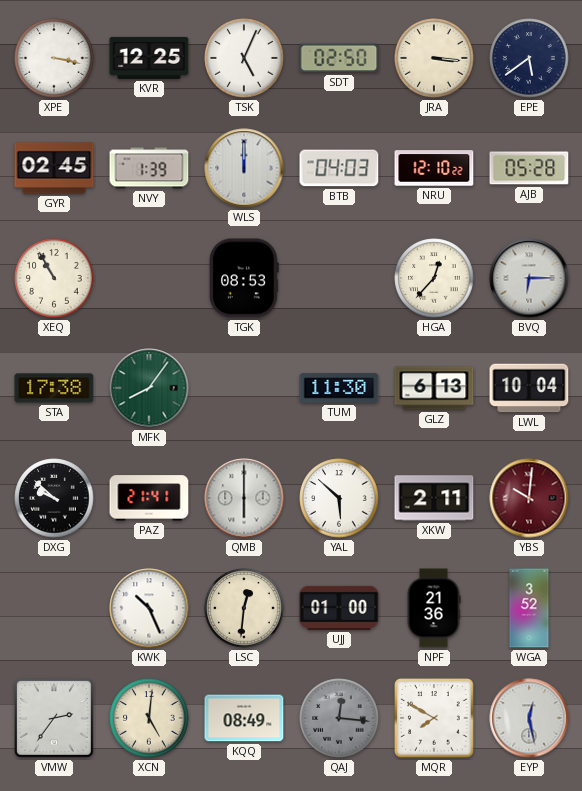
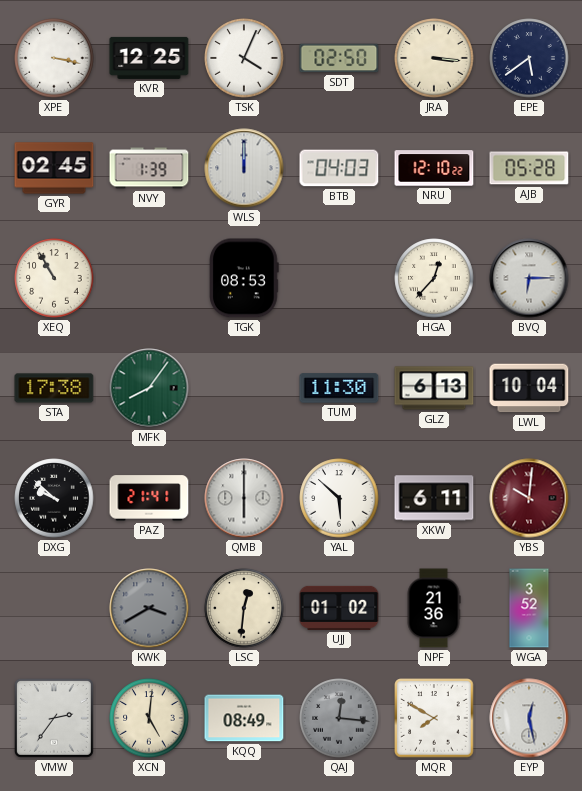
TSK: 5:04 -> 4:04 (244, 58)
XKW: 2:11 -> 6:11 (434, 498)
KWK: 10:26 -> 3:40 (149, 608)
KWK dial: white -> grey (149, 608)
UJJ: 01:00 -> 01:02 (339, 608)
